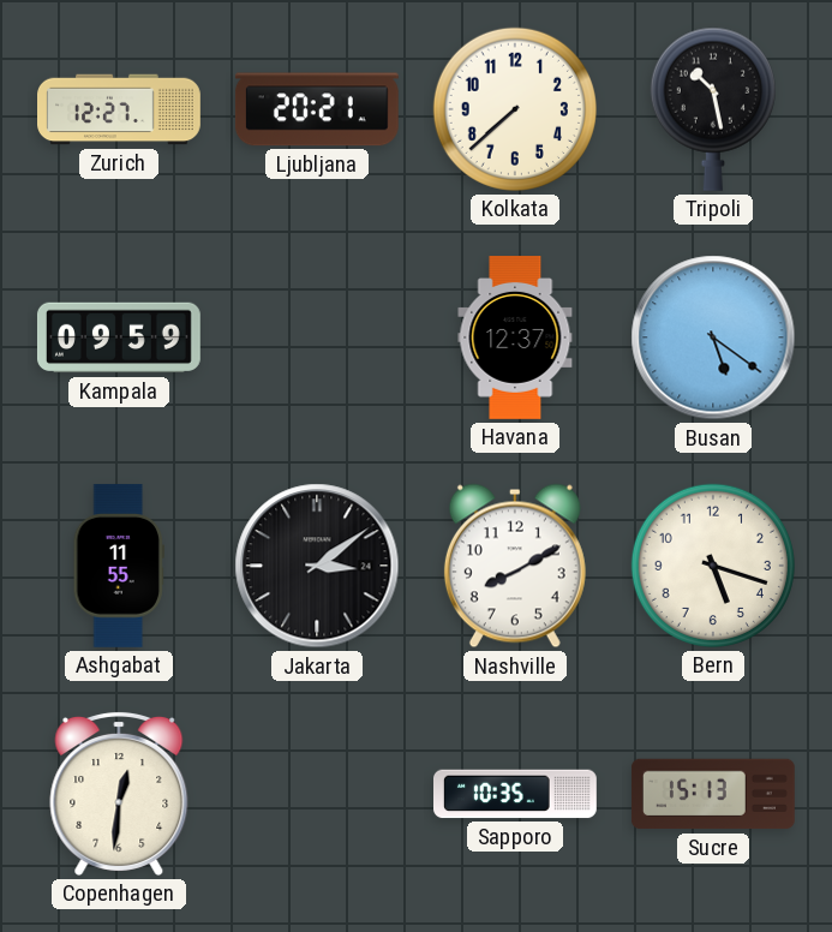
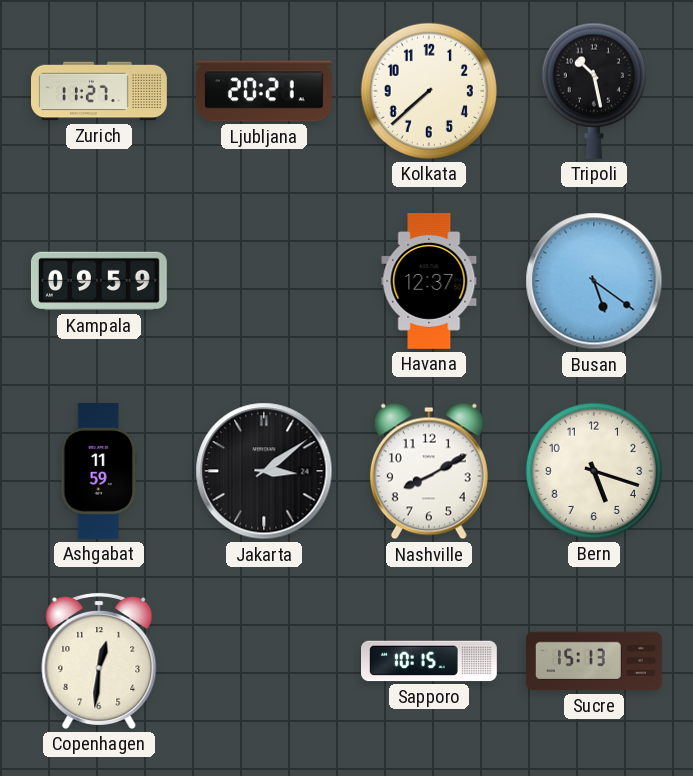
Zurich: 12:27 -> 11:27 (99, 91)
Ashgabat: 11:55 -> 11:59 (99, 471)
Sapporo: 10:35 -> 10:15 (430, 661)
